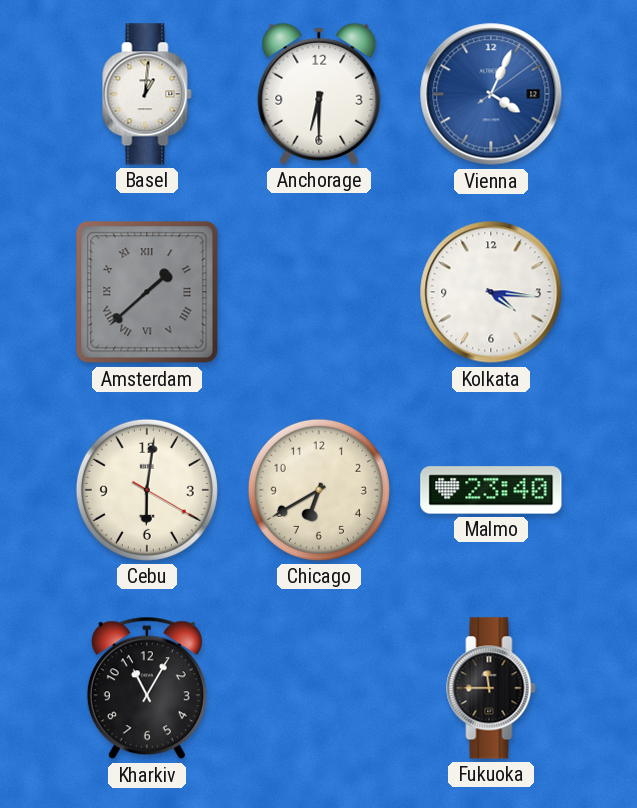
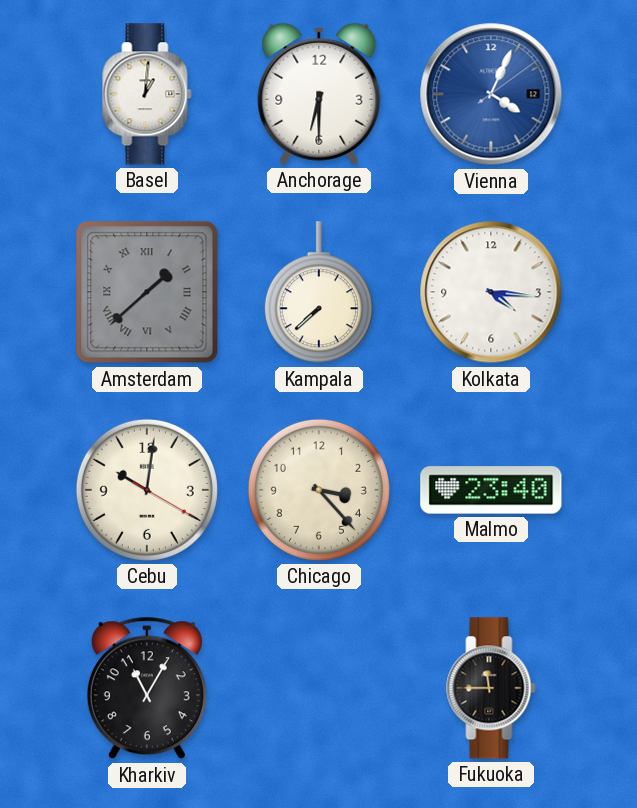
Kampala: none -> 7:38 (319, 293)
Cebu: 6:01 -> 10:01 (147, 490)
Chicago: 6:40 -> 3:23 (319, 490)
